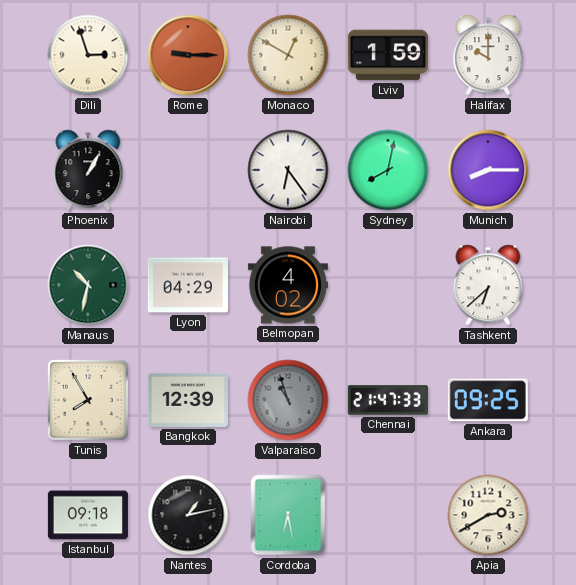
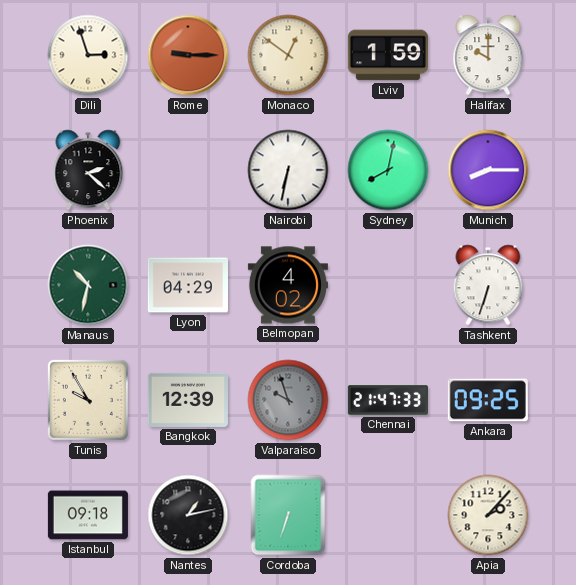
Monaco: 12:50 -> 12:51 (288, 55)
Phoenix: 1:05 -> 2:22 (88, 170)
Nairobi: 6:24 -> 6:32 (288, 170)
Tashkent: 6:38 -> 6:33 (488, 285)
Tunis: 7:55 -> 9:55 (88, 400)
Valparaiso: 10:57 -> 9:57 (288, 400)
Cordoba: 6:28 -> 6:33 (288, 515)
Apia: 2:40 -> 2:07 (488, 515)
